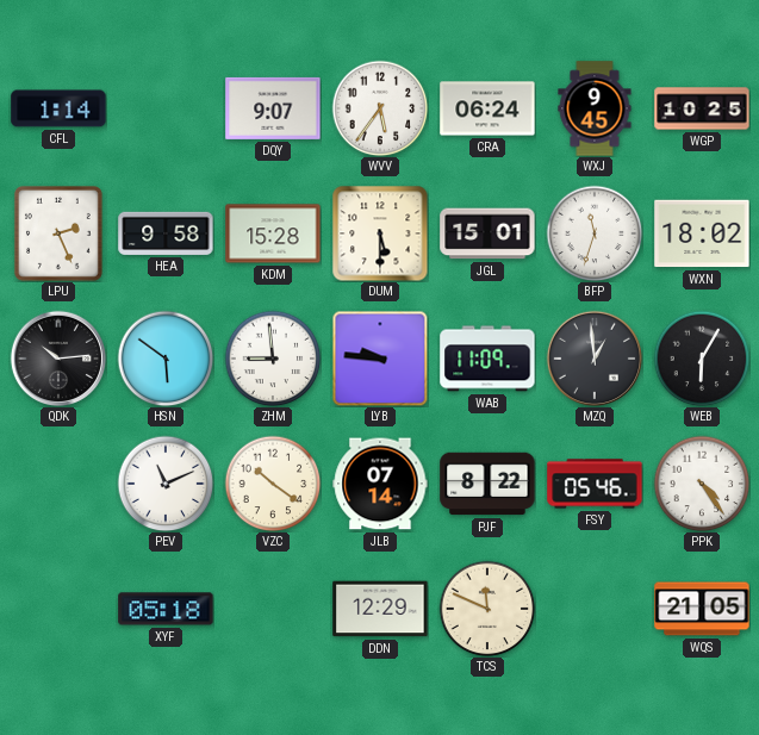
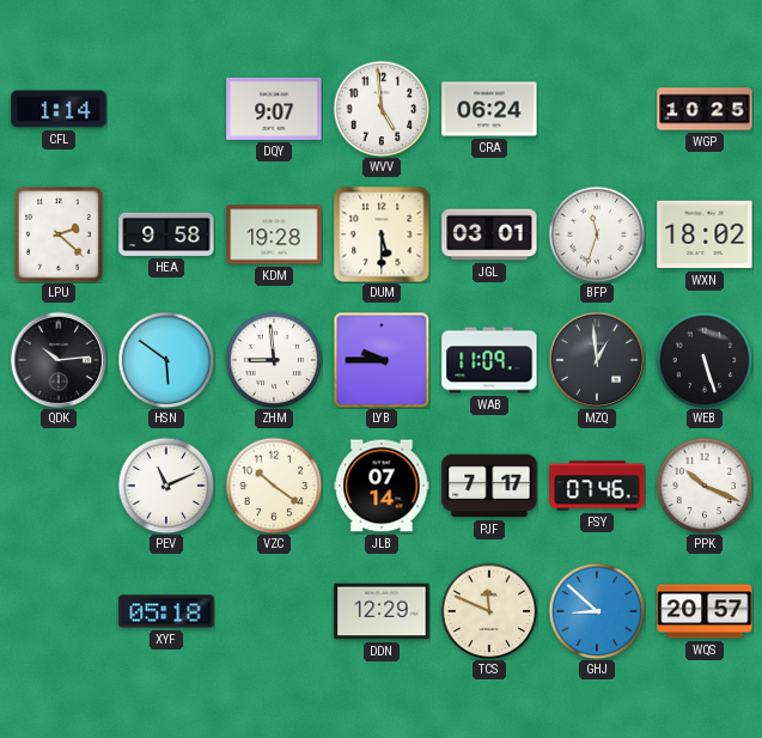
WVV: 5:36 -> 4:59 (382, 109)
WXJ: 9:45 -> none (595, 108)
LPU: 2:26 -> 2:22 (59, 236)
KDM: 15:28 -> 19:28 (274, 234)
JGL: 15:01 -> 03:01 (489, 234)
LYB: 9:46 -> 9:45 (382, 360)
WEB: 6:05 -> 5:27 (705, 360)
PJF: 8:22 -> 7:17 (489, 486)
FSY: 05:46 -> 07:46 (597, 486)
PPK: 4:24 -> 10:19 (705, 486)
GHJ: none -> 8:52 (597, 611)
WQS: 21:05 -> 20:57 (705, 611)
